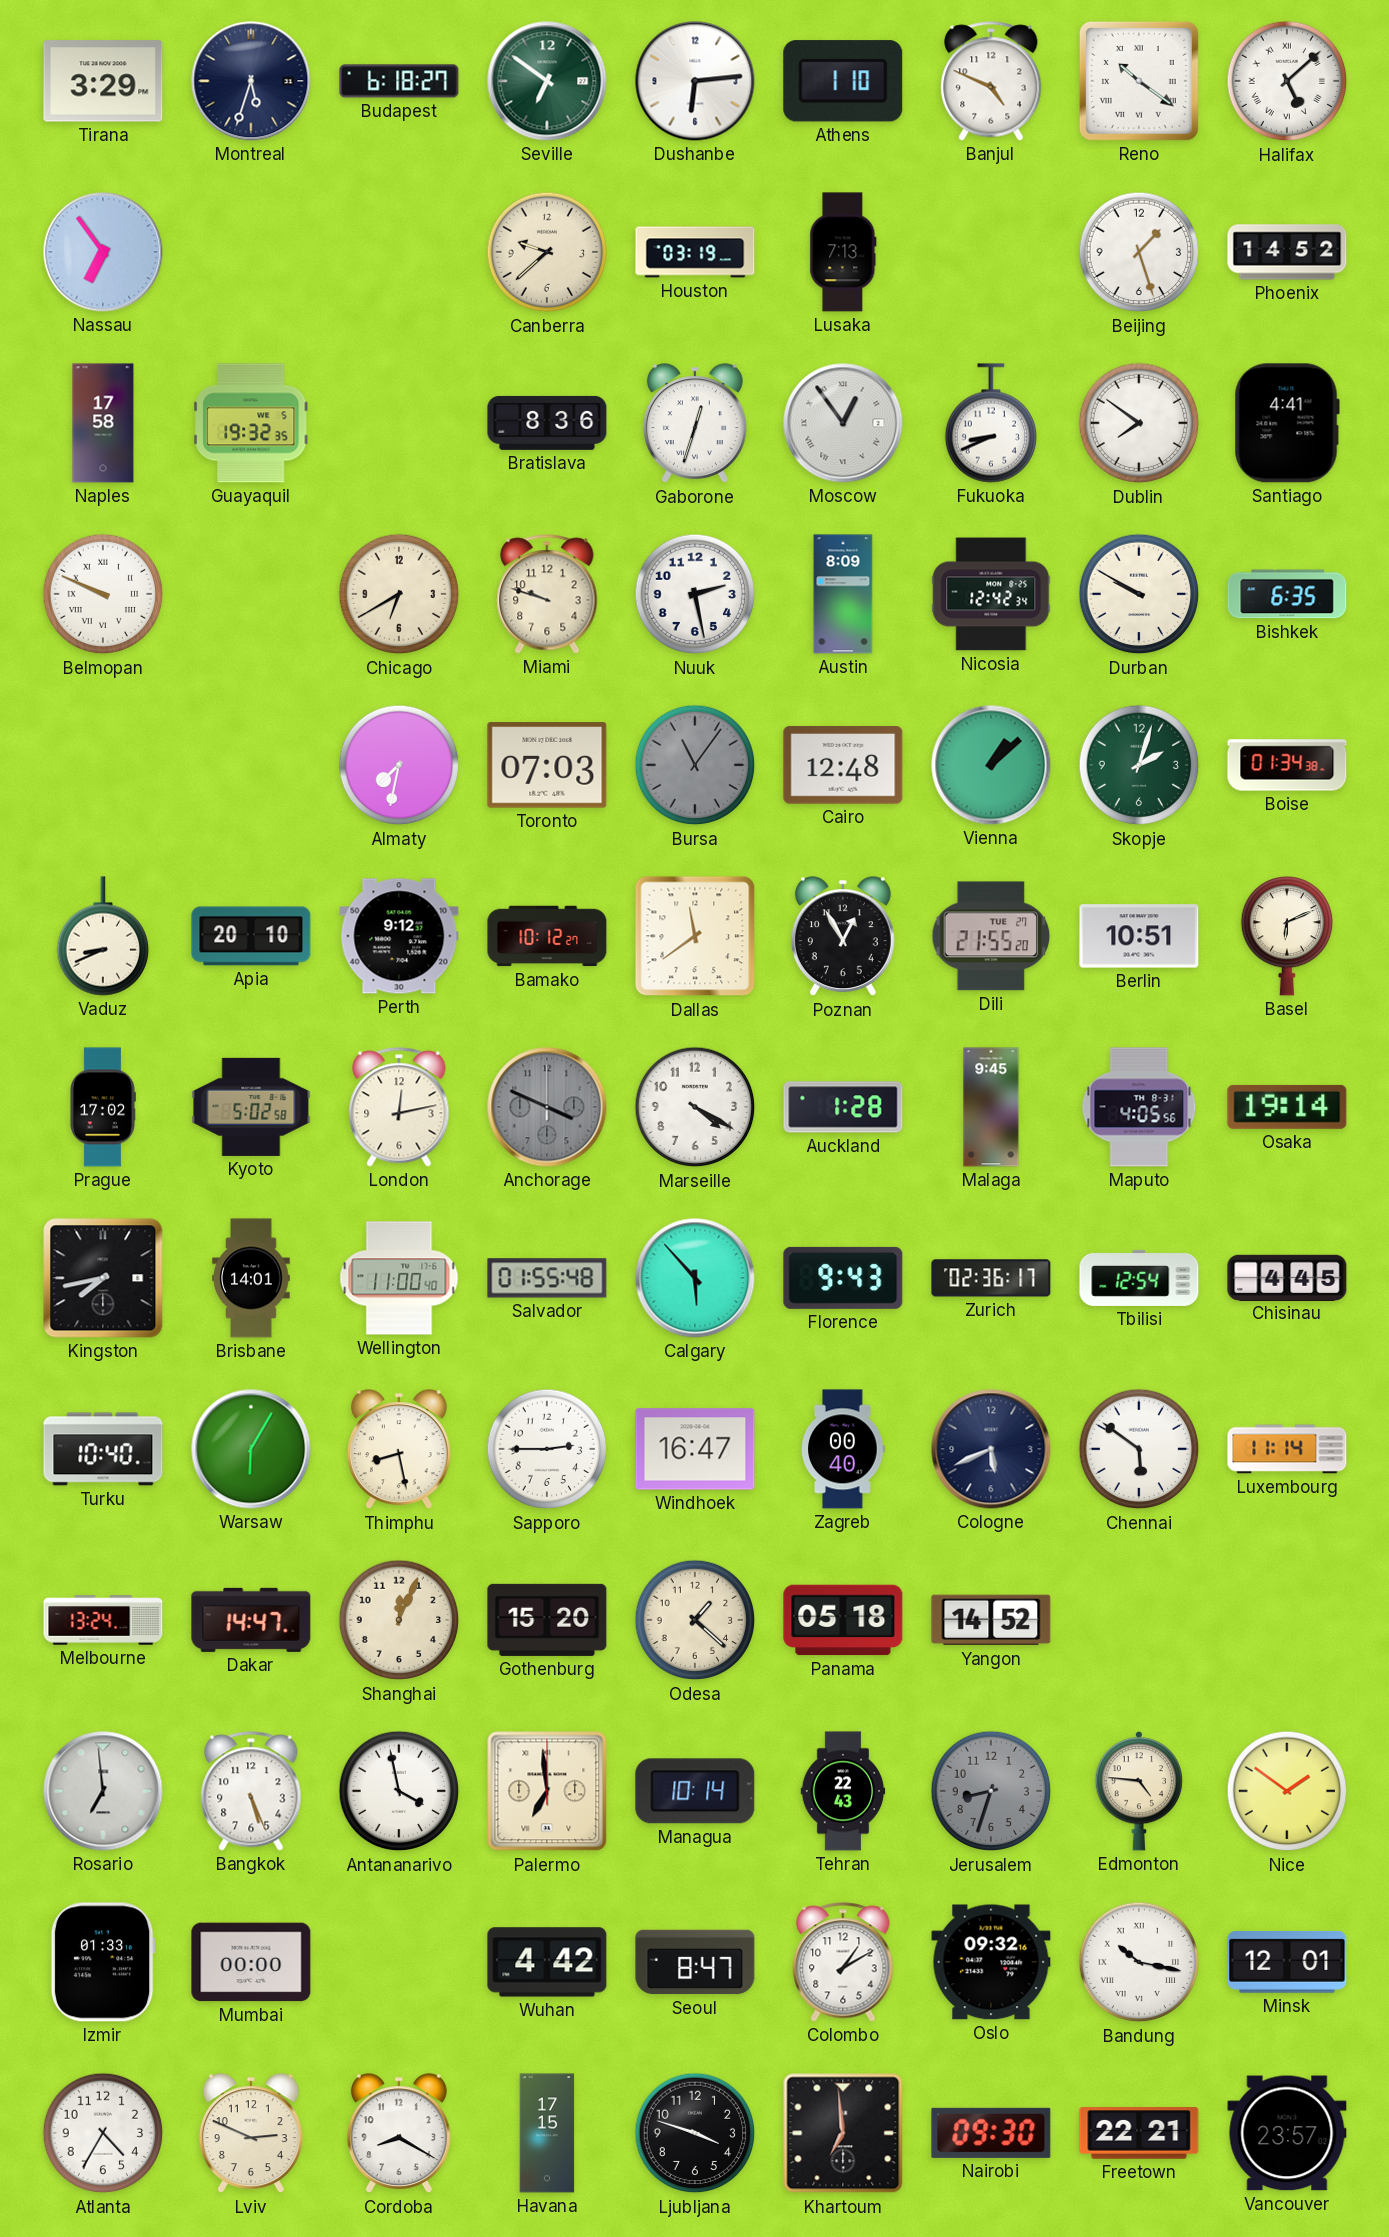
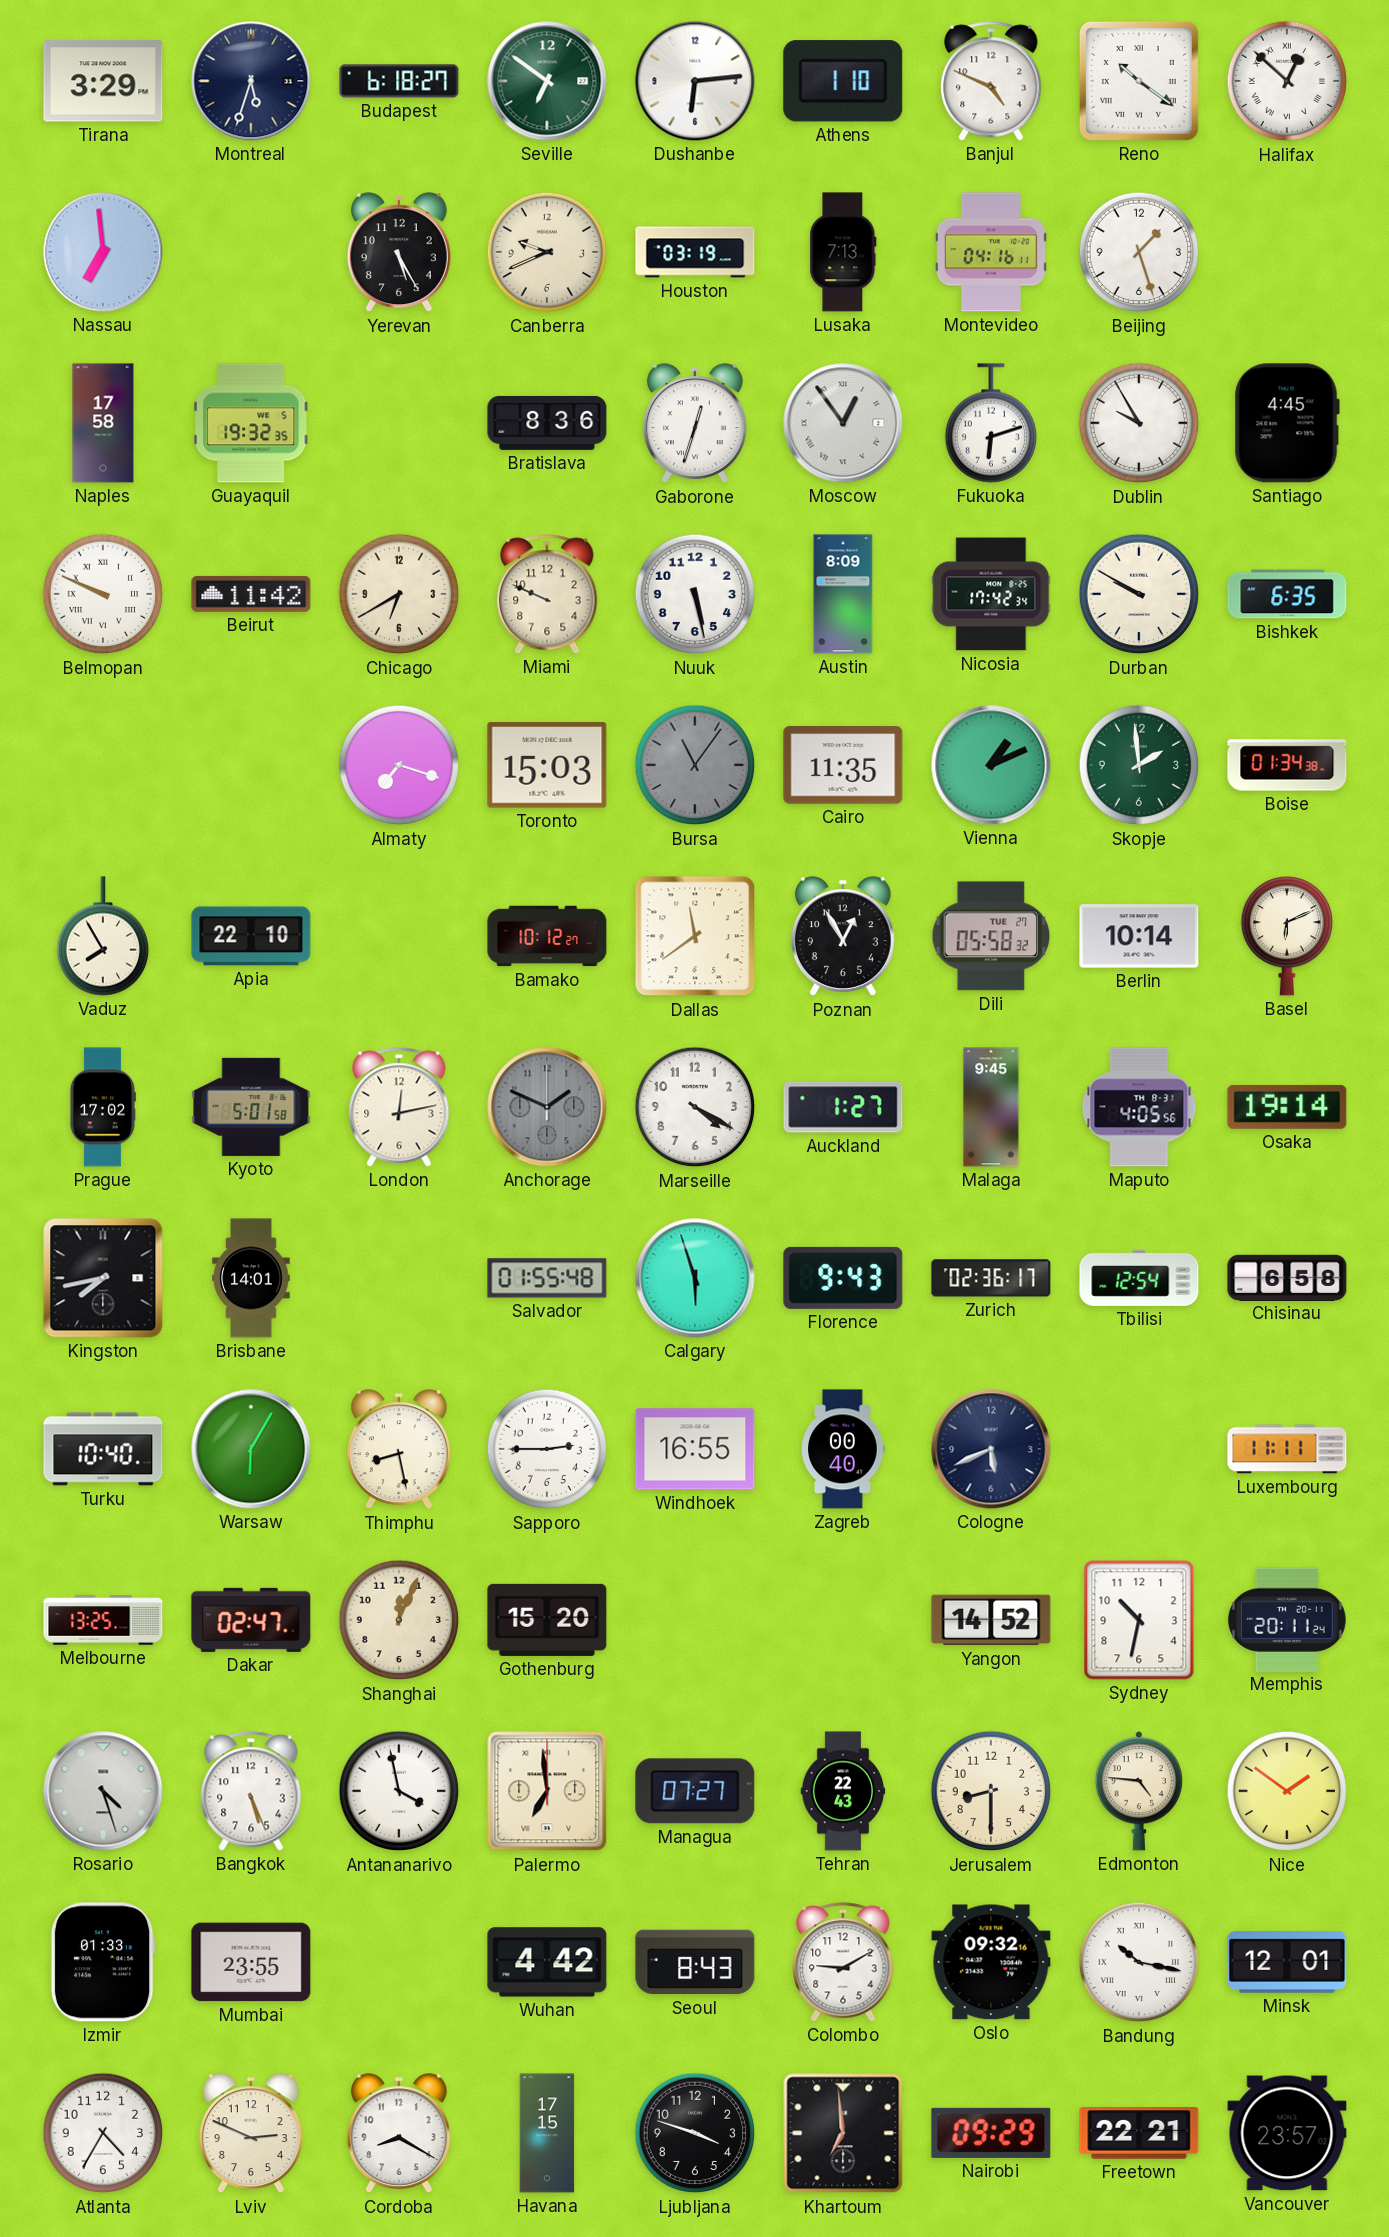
Halifax: 5:08 -> 12:52 (1287, 81)
Nassau: 6:54 -> 6:59 (103, 252)
Yerevan: none -> 5:25 (399, 253)
Canberra: 9:38 -> 9:41 (547, 252)
Montevideo: none -> 04:16 (991, 252)
Phoenix: 14:52 -> none (1287, 252)
Fukuoka: 8:41 -> 6:12 (990, 423)
Dublin: 7:51 -> 9:55 (1139, 423)
Santiago: 4:41 -> 4:45 (1287, 423)
Beirut: none -> 11:42 (251, 594)
Miami: 9:48 -> 9:49 (547, 594)
Nuuk: 2:28 -> 5:28 (695, 594)
Nicosia: 12:42 -> 17:42 (991, 594)
Almaty: 7:32 -> 7:18 (399, 765)
Toronto: 07:03 -> 15:03 (547, 765)
Cairo: 12:48 -> 11:35 (843, 765)
Vienna: 1:08 -> 1:11 (991, 765)
Skopje: 2:03 -> 1:59 (1139, 765)
Vaduz: 8:41 -> 7:55 (102, 936)
Apia: 20:10 -> 22:10 (251, 936)
Perth: 9:12 -> none (399, 936)
Dili: 21:55 -> 05:58 (991, 936)
Berlin: 10:51 -> 10:14 (1139, 936)
Kyoto: 5:02 -> 5:01 (251, 1107)
Anchorage: 3:49 -> 1:49 (547, 1107)
Auckland: 1:28 -> 1:27 (843, 1107)
Wellington: 11:00 -> none (399, 1278)
Calgary: 5:53 -> 5:57 (695, 1278)
Chisinau: 4:45 -> 6:58 (1287, 1277)
Windhoek: 16:47 -> 16:55 (695, 1449)
Chennai: 5:51 -> none (1139, 1449)
Luxembourg: 11:14 -> 11:11 (1287, 1449)
Melbourne: 13:24 -> 13:25 (103, 1620)
Dakar: 14:47 -> 02:47 (251, 1620)
Odesa: 1:22 -> none (695, 1620)
Panama: 05:18 -> none (843, 1620)
Sydney: none -> 10:32 (1139, 1620)
Memphis: none -> 20:11 (1287, 1619)
Rosario: 6:59 -> 4:27 (103, 1791)
Managua: 10:14 -> 07:27 (695, 1791)
Jerusalem: 8:33 -> 8:30 (991, 1791)
Jerusalem dial: grey -> cream (991, 1791)
Mumbai: 00:00 -> 23:55 (251, 1962)
Seoul: 8:47 -> 8:43 (695, 1962)
Colombo: 1:10 -> 9:10 (843, 1962)
Nairobi: 09:30 -> 09:29 (991, 2133)
